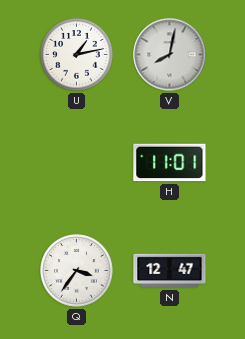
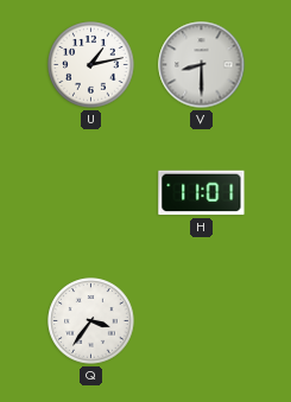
V: 8:02 -> 8:30 (202, 65)
N: 12:47 -> none (170, 271)
